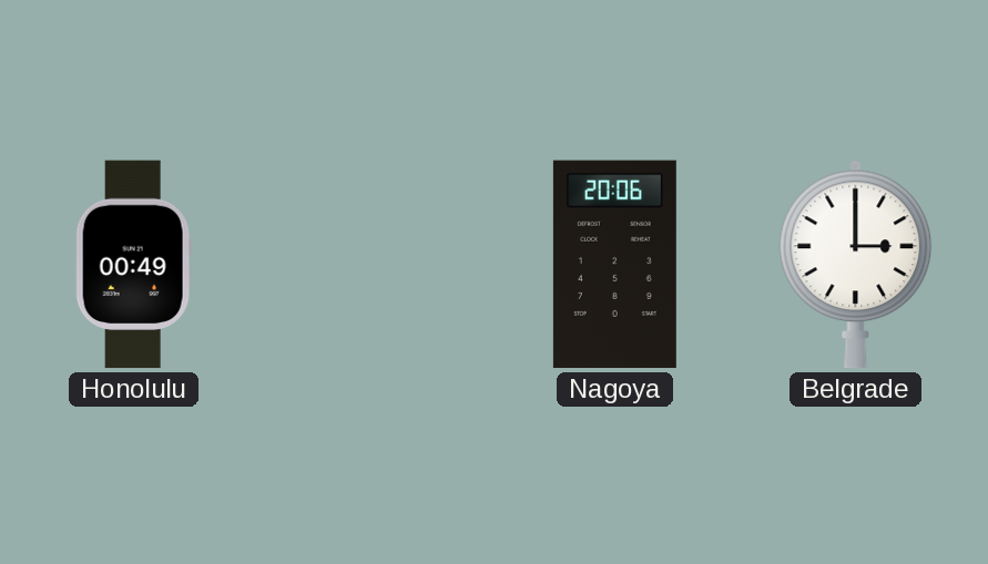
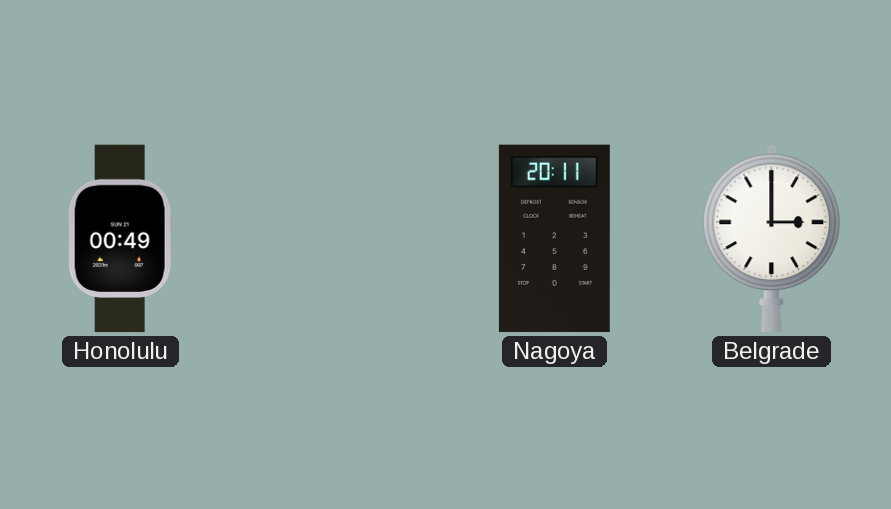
Nagoya: 20:06 -> 20:11 (554, 239)
